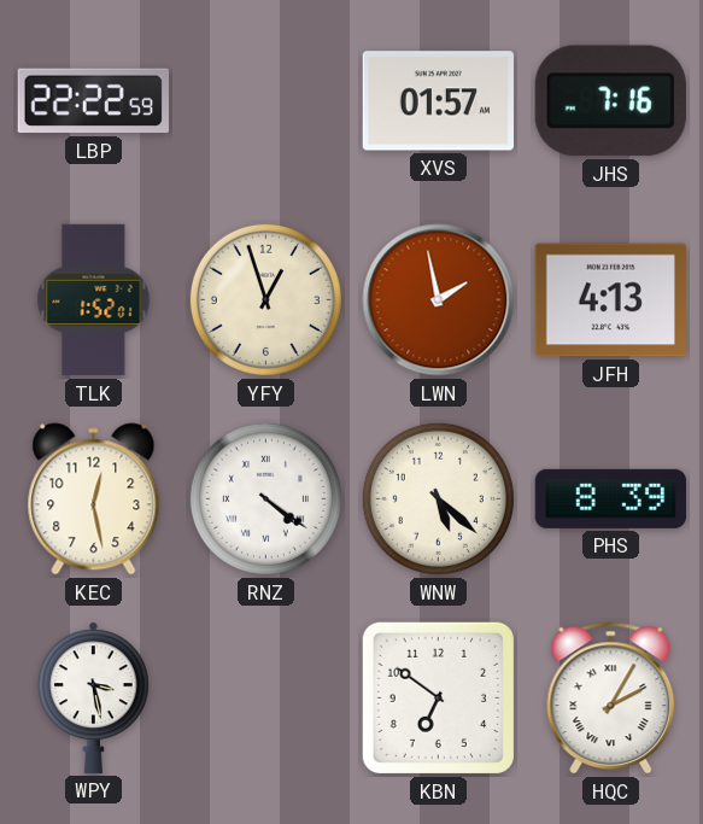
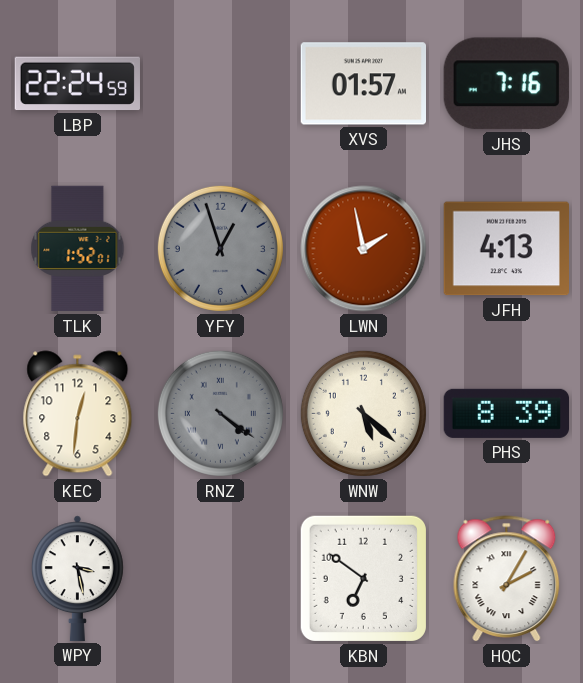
LBP: 22:22 -> 22:24 (77, 84)
YFY dial: cream -> grey (220, 248)
KEC: 12:28 -> 12:31 (78, 414)
RNZ dial: white -> grey (220, 413)
